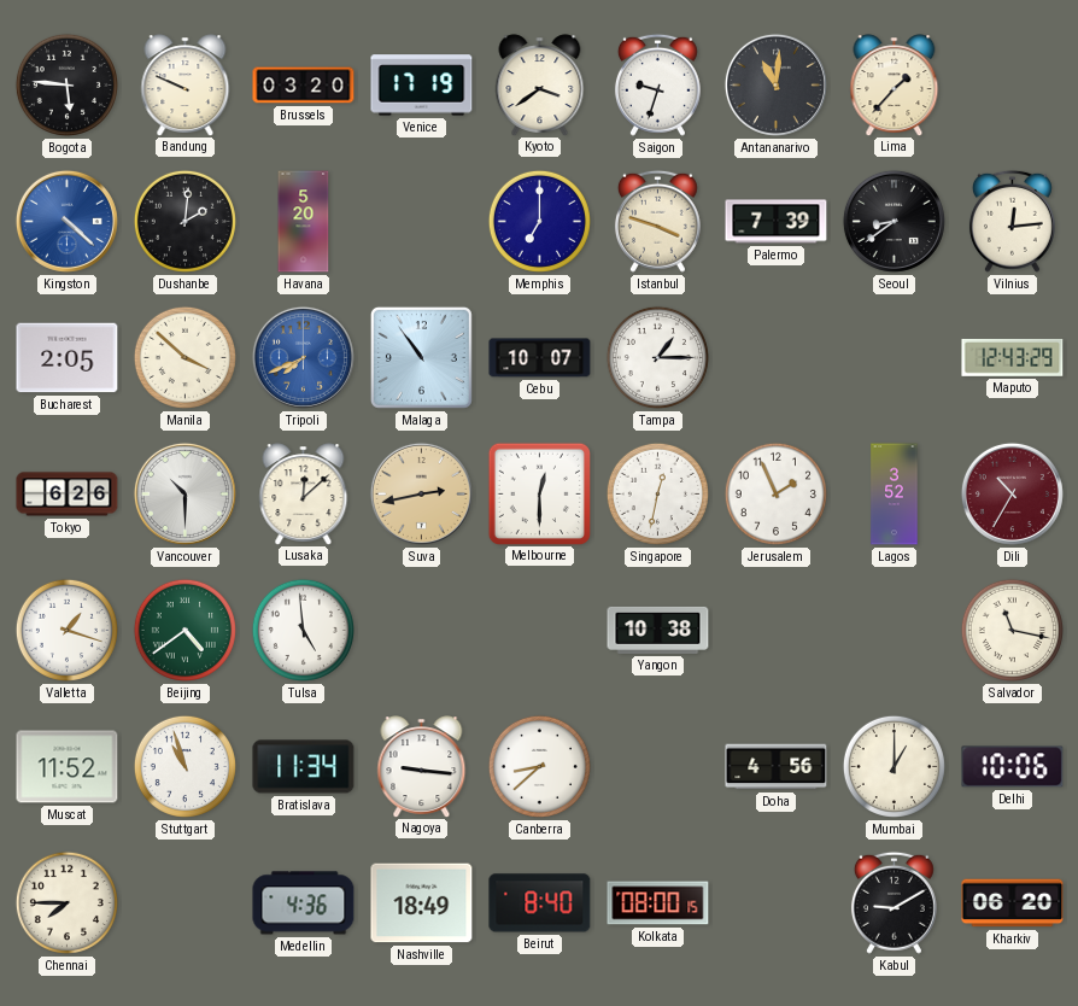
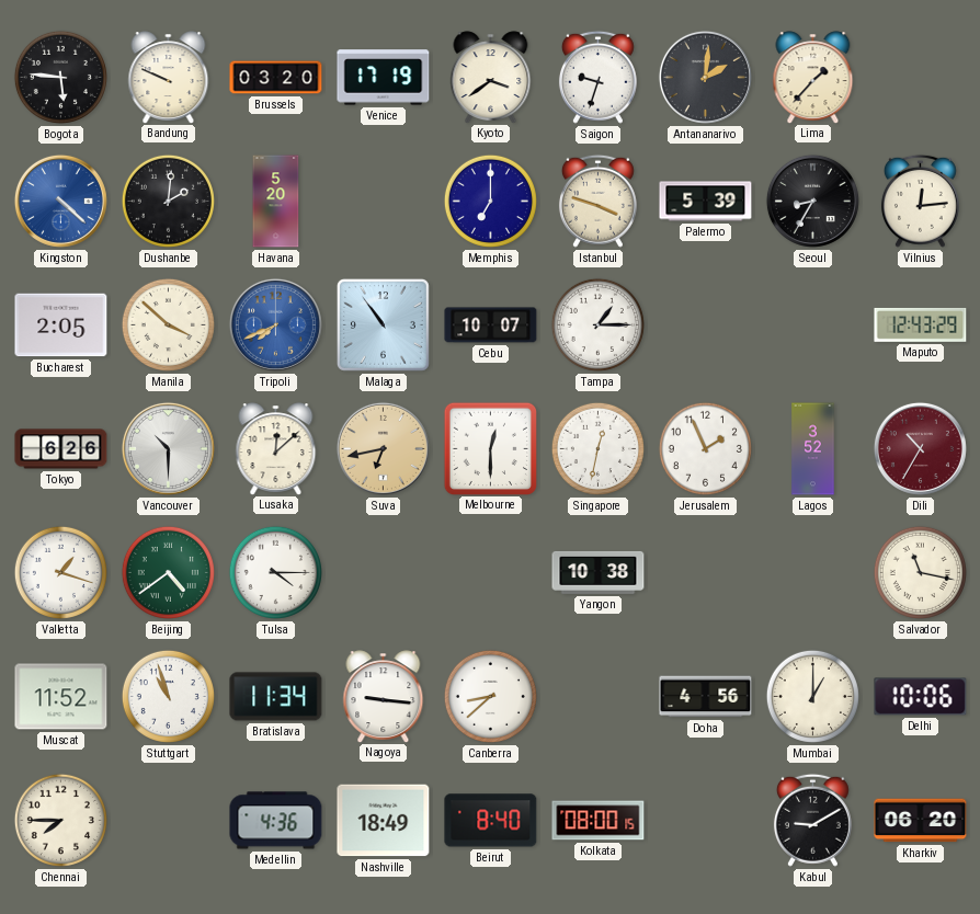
Antananarivo: 11:01 -> 2:01 (705, 77)
Palermo: 7:39 -> 5:39 (706, 202)
Seoul: 8:39 -> 8:35 (812, 201)
Suva: 2:43 -> 6:43 (383, 448)
Tulsa: 4:59 -> 4:15 (275, 572)
